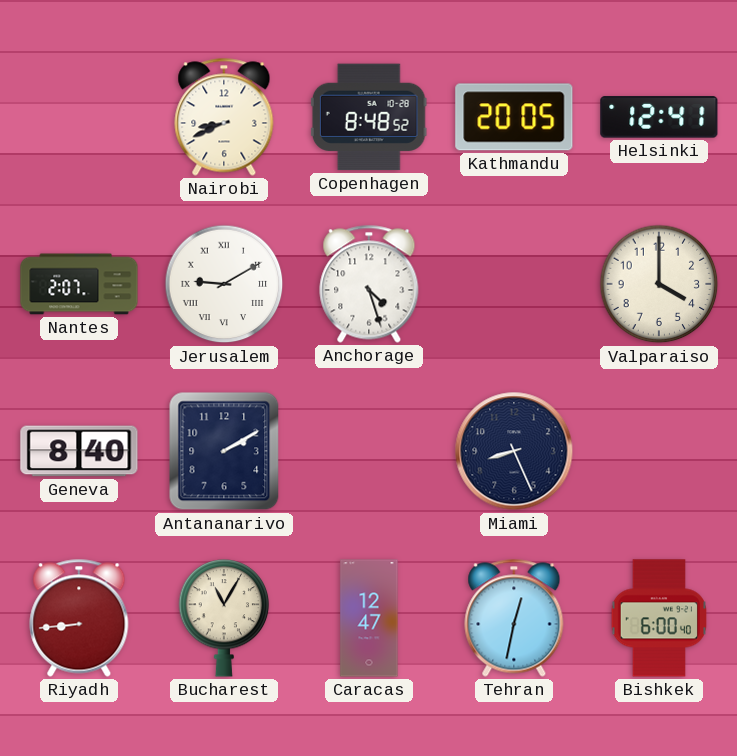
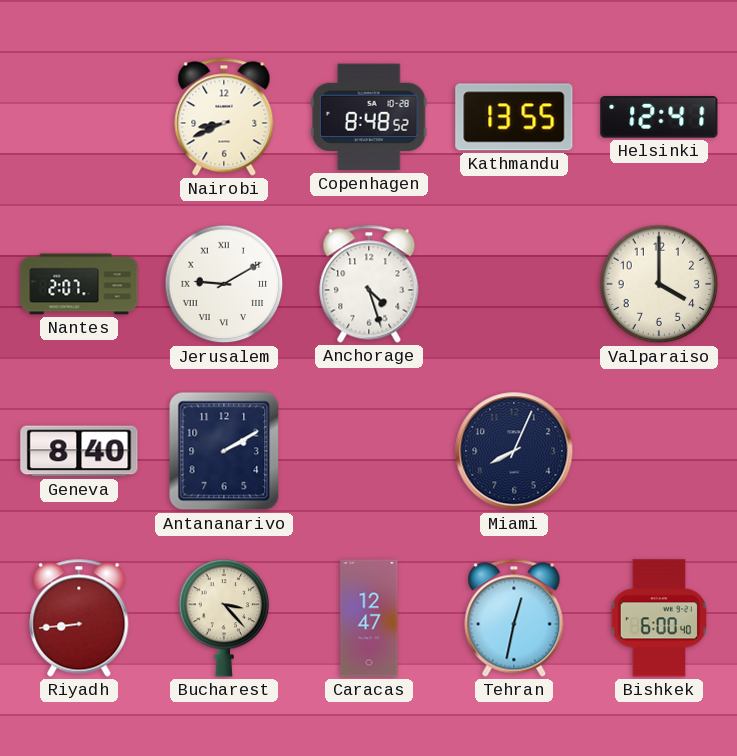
Kathmandu: 20:05 -> 13:55 (514, 117)
Miami: 8:26 -> 8:04 (514, 451)
Bucharest: 11:05 -> 3:23 (224, 619)
